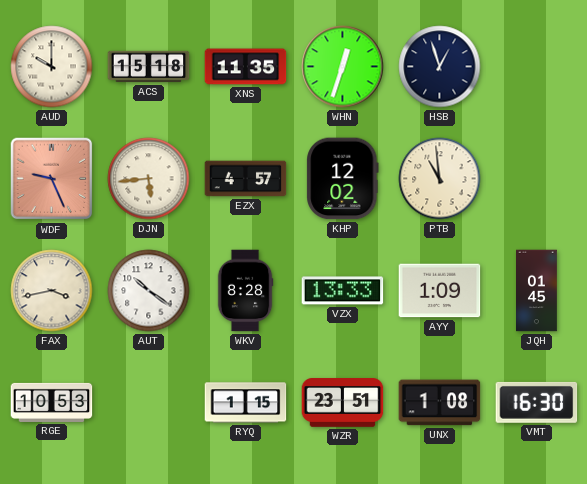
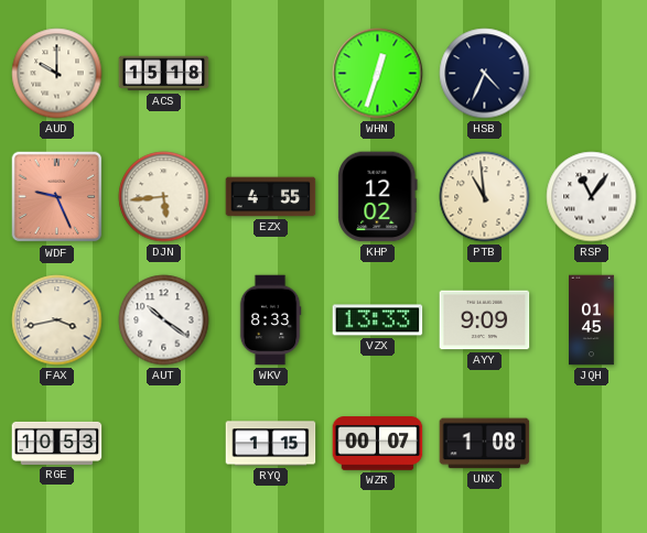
XNS: 11:35 -> none (246, 67)
HSB: 12:57 -> 4:34 (485, 74)
EZX: 4:57 -> 4:55 (271, 197)
RSP: none -> 11:06 (592, 197)
WKV: 8:28 -> 8:33 (270, 320)
AYY: 1:09 -> 9:09 (485, 320)
WZR: 23:51 -> 00:07 (378, 444)
VMT: 16:30 -> none (537, 402)
